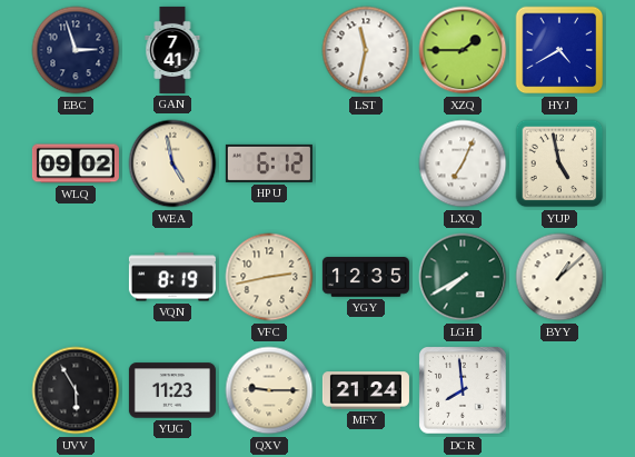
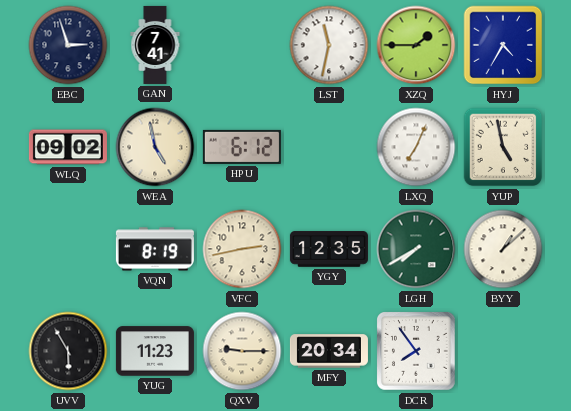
HYJ: 4:40 -> 4:35 (503, 45)
MFY: 21:24 -> 20:34 (329, 351)
DCR: 7:59 -> 7:54 (417, 352)
